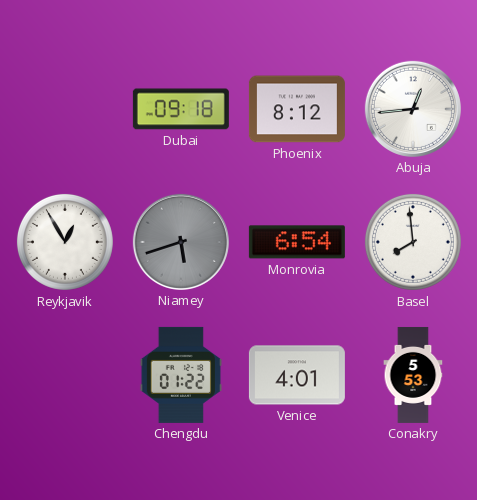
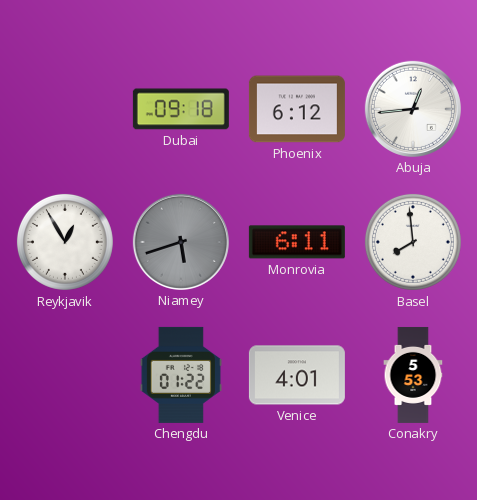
Phoenix: 8:12 -> 6:12 (297, 109)
Monrovia: 6:54 -> 6:11 (297, 242)
